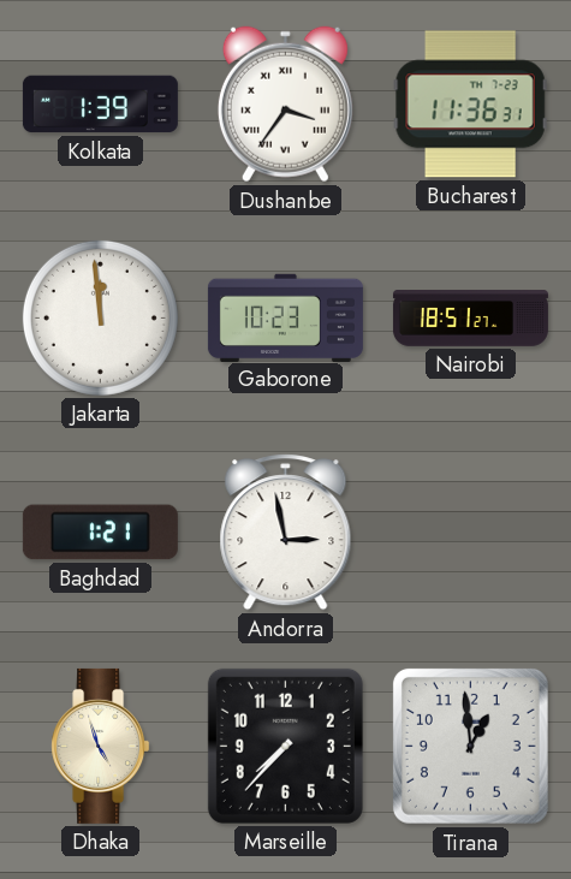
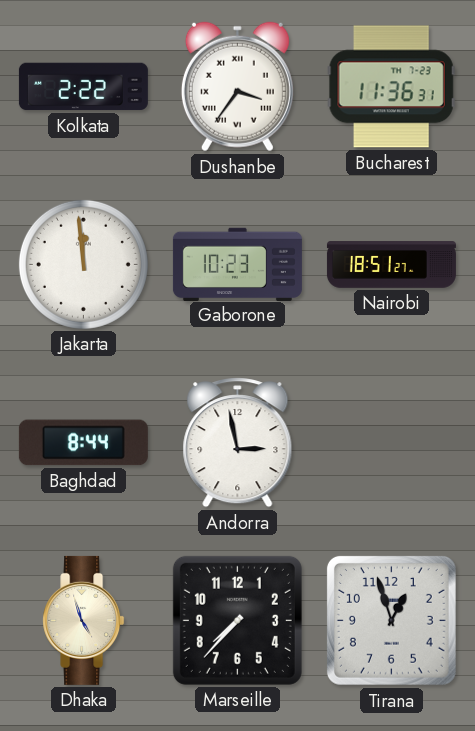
Kolkata: 1:39 -> 2:22 (83, 87)
Baghdad: 1:21 -> 8:44 (83, 443)
Tirana: 12:59 -> 12:57 (391, 620)
